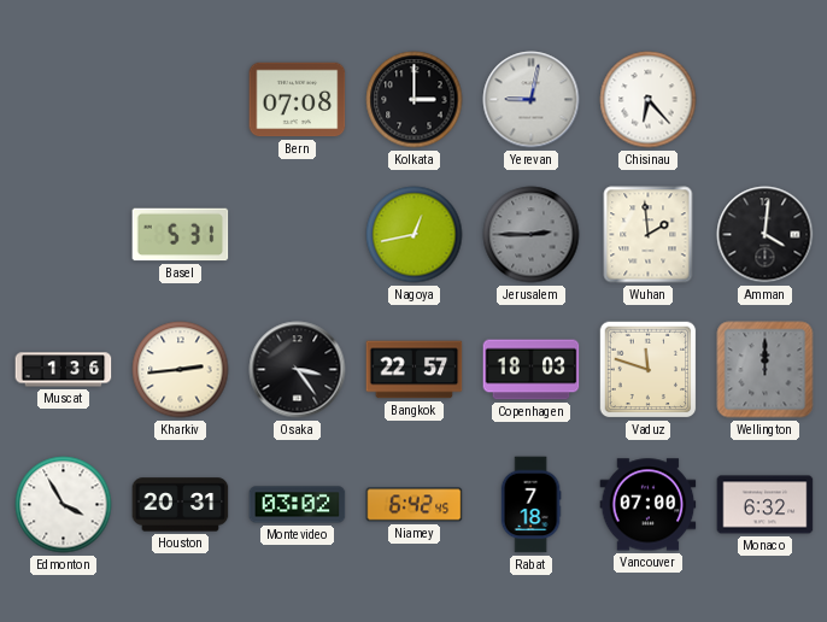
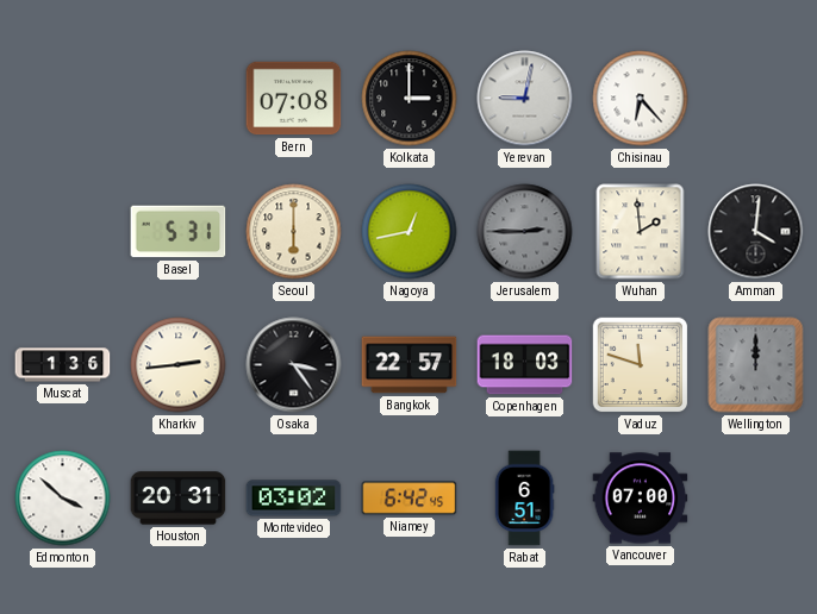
Seoul: none -> 6:00 (294, 232)
Edmonton: 3:55 -> 3:52 (63, 499)
Rabat: 7:18 -> 6:51 (524, 499)
Monaco: 6:32 -> none (766, 505)
